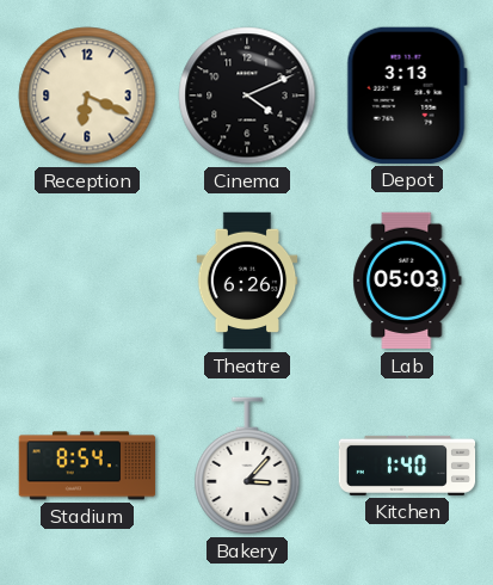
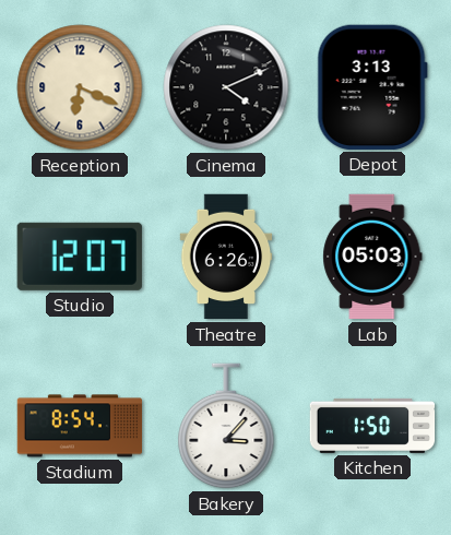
Studio: none -> 12:07 (80, 257)
Kitchen: 1:40 -> 1:50 (372, 426)
